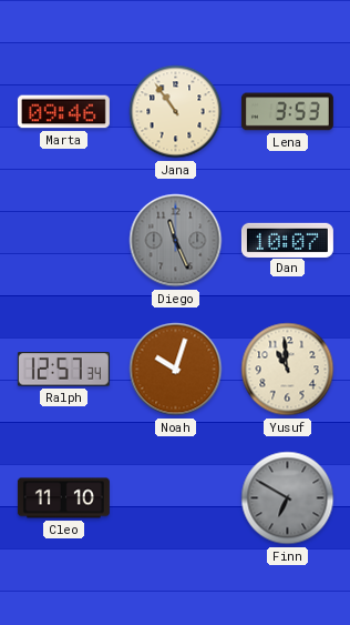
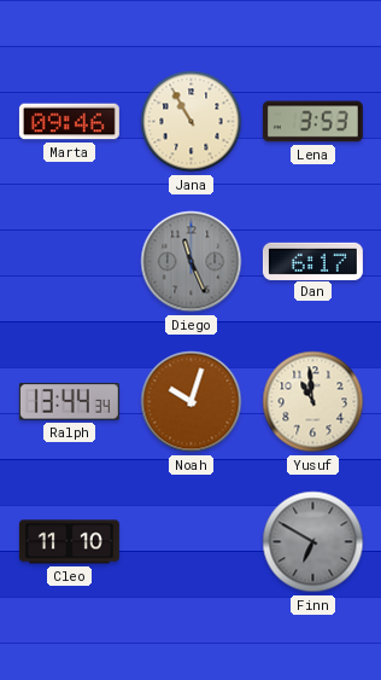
Jana: 10:54 -> 10:55 (192, 122)
Dan: 10:07 -> 6:17 (312, 261)
Ralph: 12:57 -> 13:44 (69, 402)
